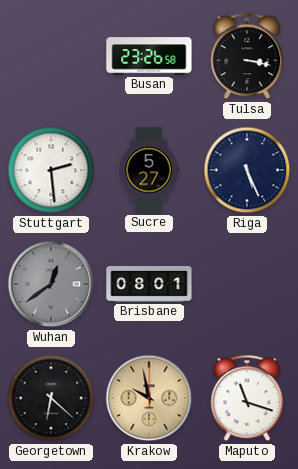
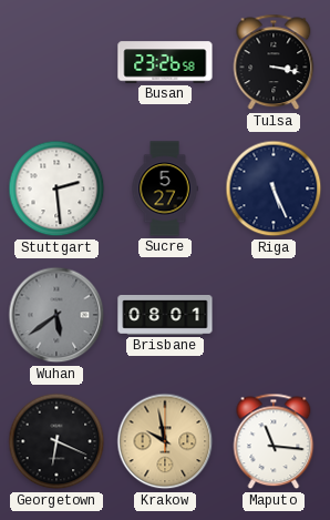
Wuhan: 12:39 -> 5:39 (56, 315)
Georgetown: 6:22 -> 6:19 (56, 441)
Maputo: 11:18 -> 11:16 (274, 441)
